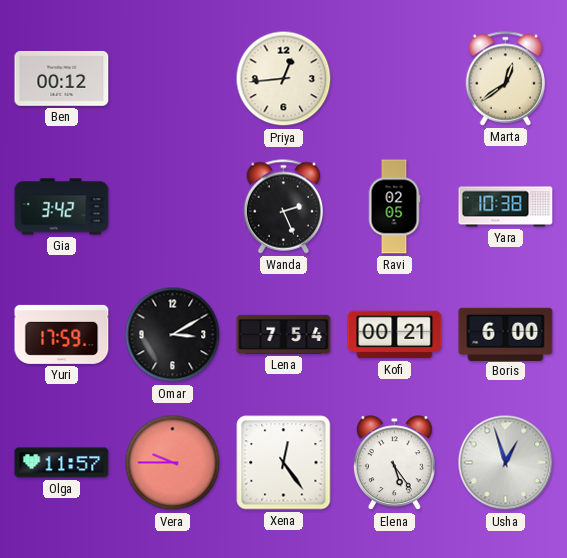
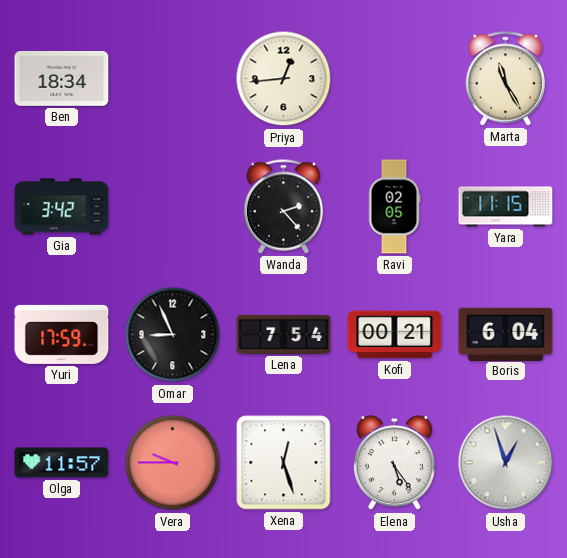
Ben: 00:12 -> 18:34 (62, 79)
Marta: 12:39 -> 11:25 (506, 79)
Wanda: 2:26 -> 2:23 (284, 207)
Yara: 10:38 -> 11:15 (506, 207)
Omar: 3:10 -> 8:56 (173, 335)
Boris: 6:00 -> 6:04 (506, 334)
Xena: 12:24 -> 12:27 (284, 463)
